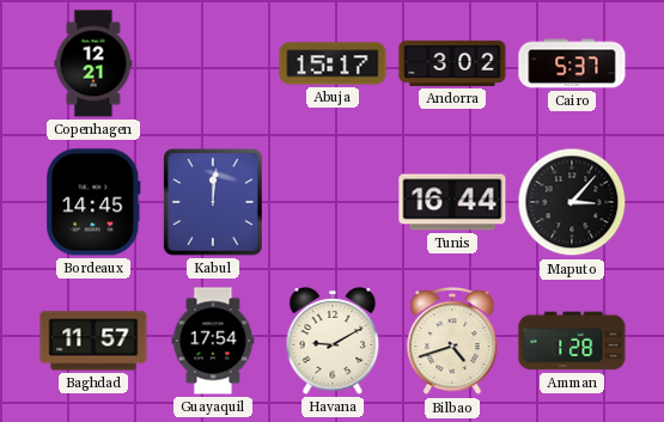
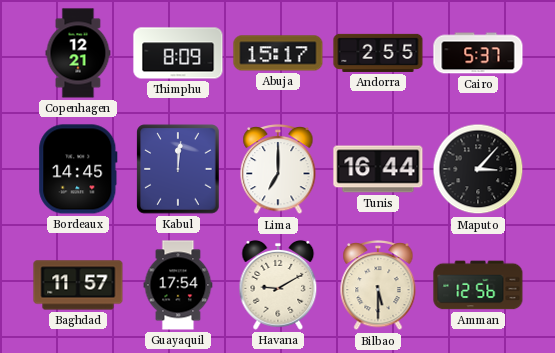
Thimphu: none -> 8:09 (178, 53)
Andorra: 3:02 -> 2:55 (378, 53)
Lima: none -> 7:00 (278, 170)
Bilbao: 4:42 -> 5:30 (378, 286)
Amman: 1:28 -> 12:56 (478, 285)
